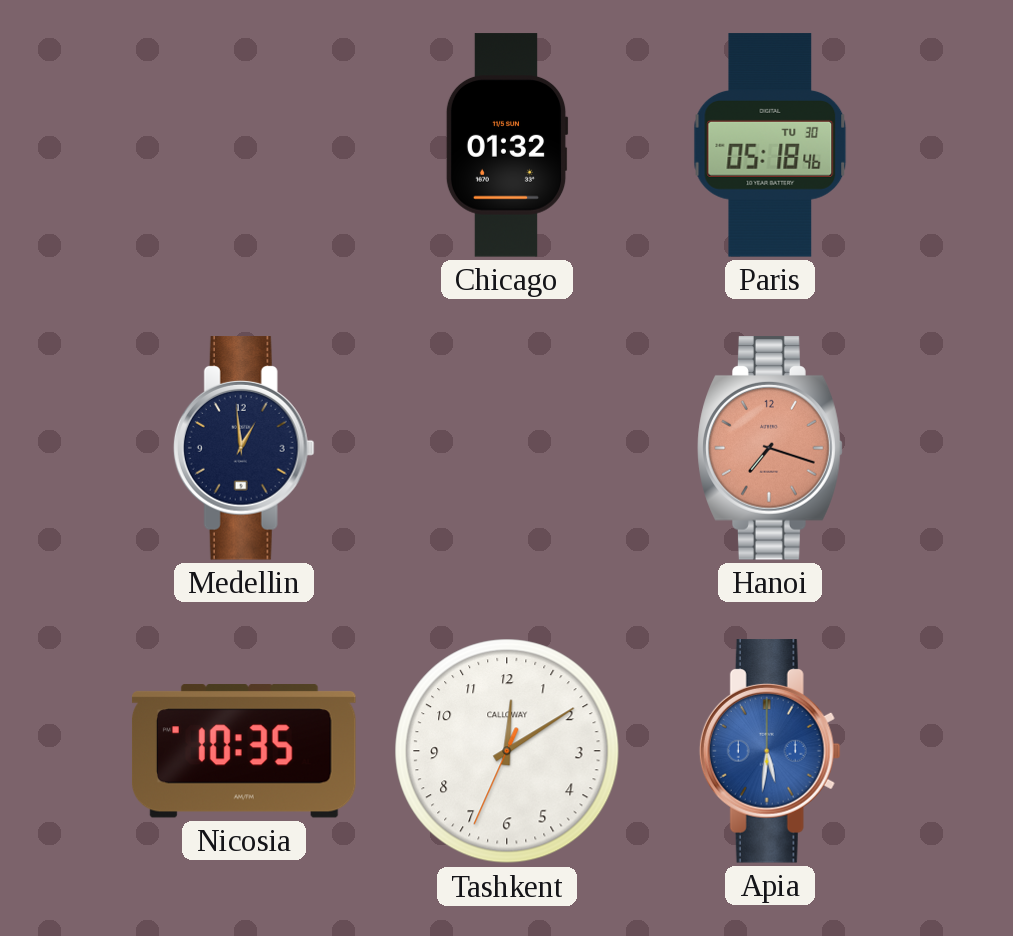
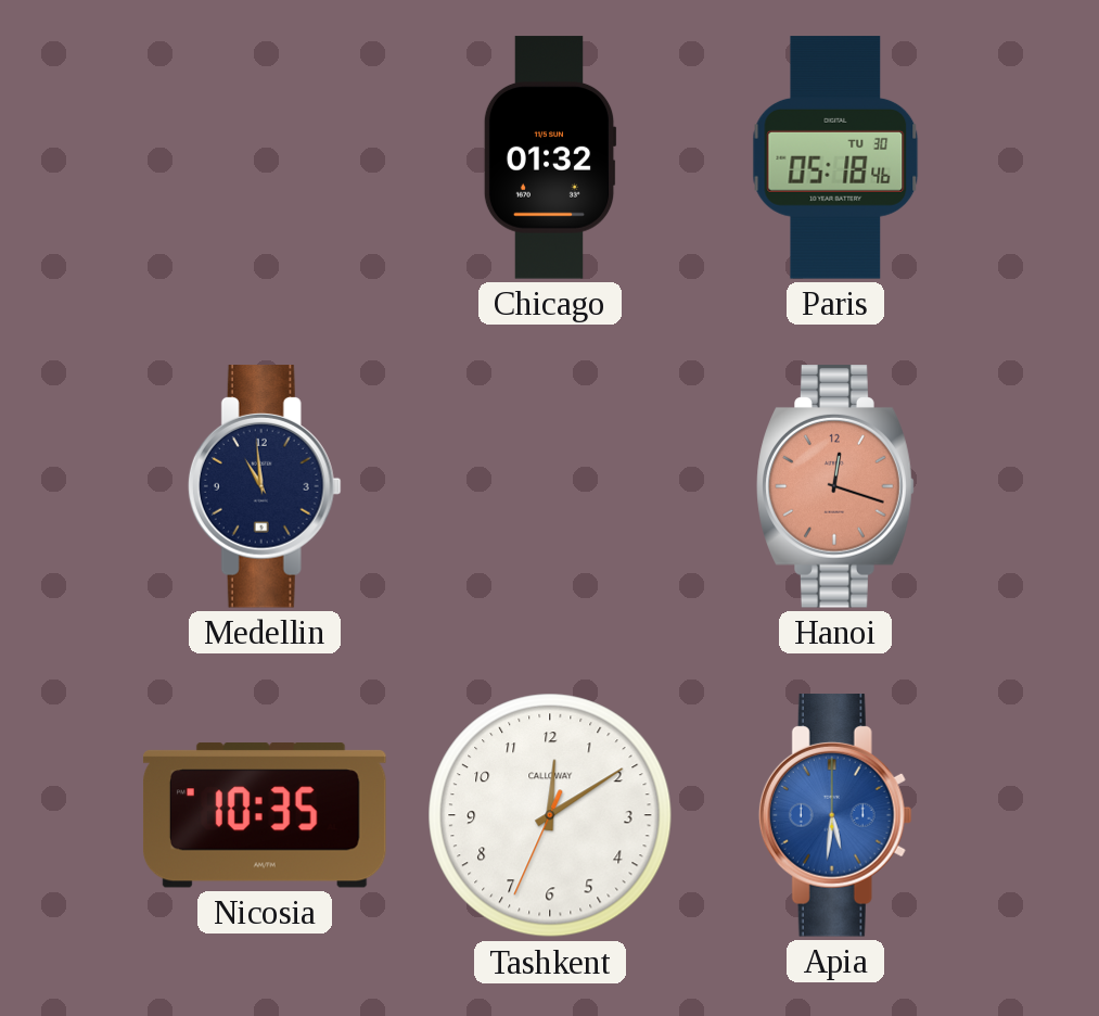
Medellin: 12:59 -> 10:59 (265, 486)
Hanoi: 7:18 -> 12:18 (835, 486)
